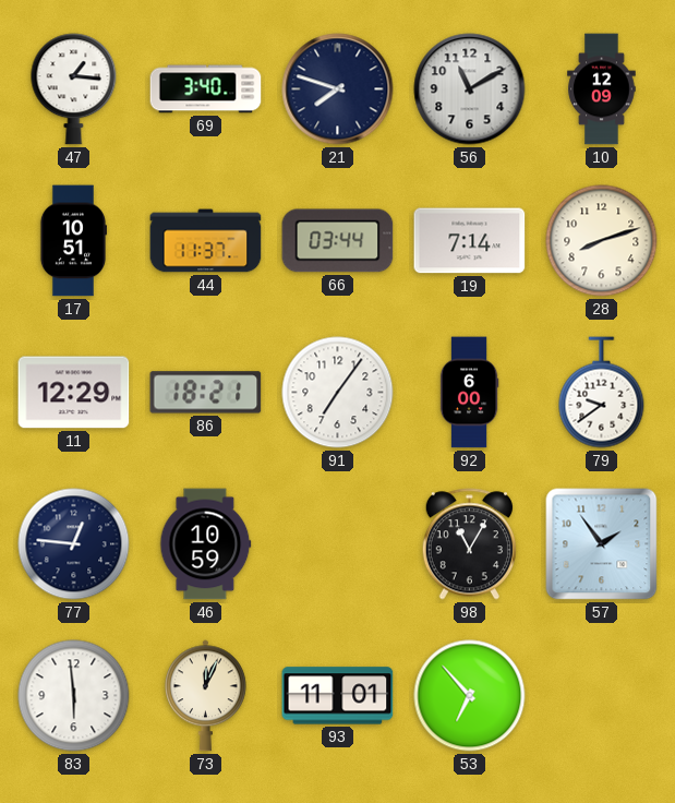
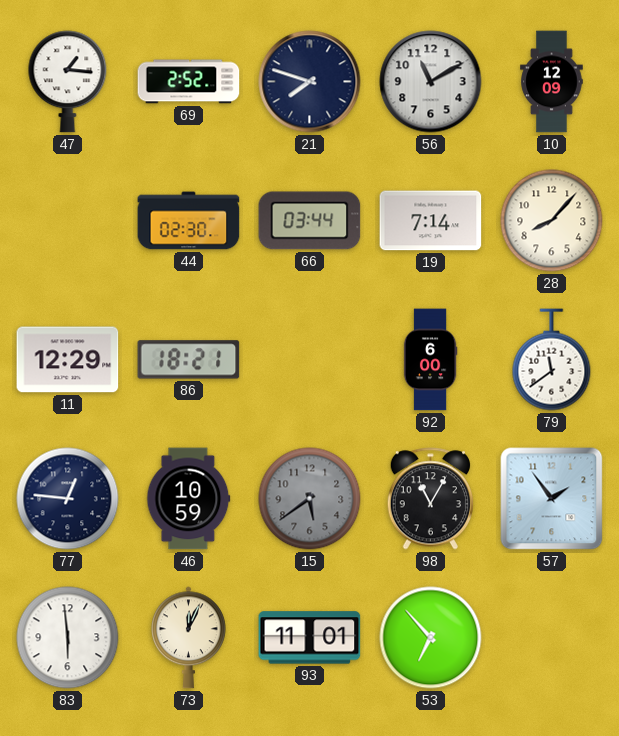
69: 3:40 -> 2:52 (189, 82)
17: 10:51 -> none (72, 241)
44: 11:37 -> 02:30 (189, 221)
28: 8:12 -> 8:07 (552, 221)
91: 7:06 -> none (338, 393)
79: 9:39 -> 11:39 (552, 360)
15: none -> 5:39 (310, 499)
